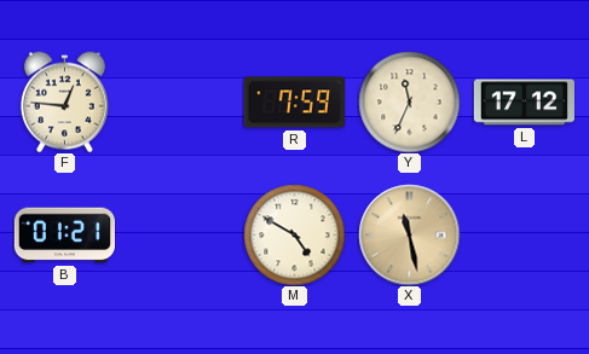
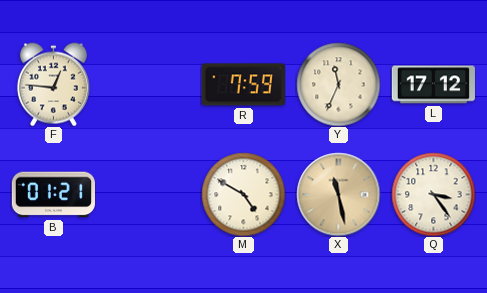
Q: none -> 3:24 (433, 194)
